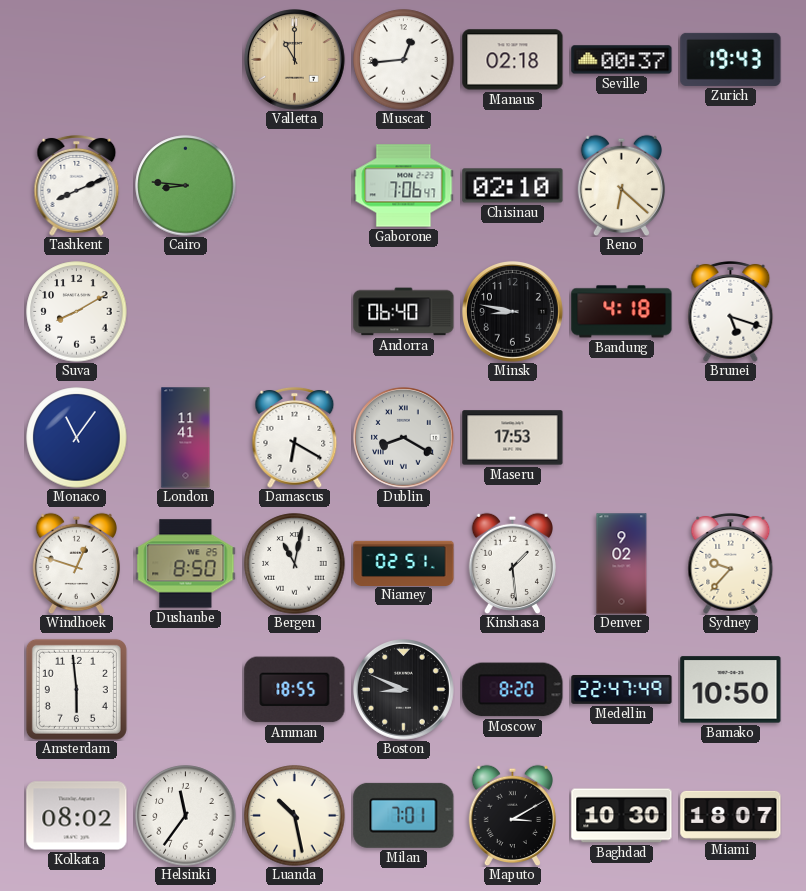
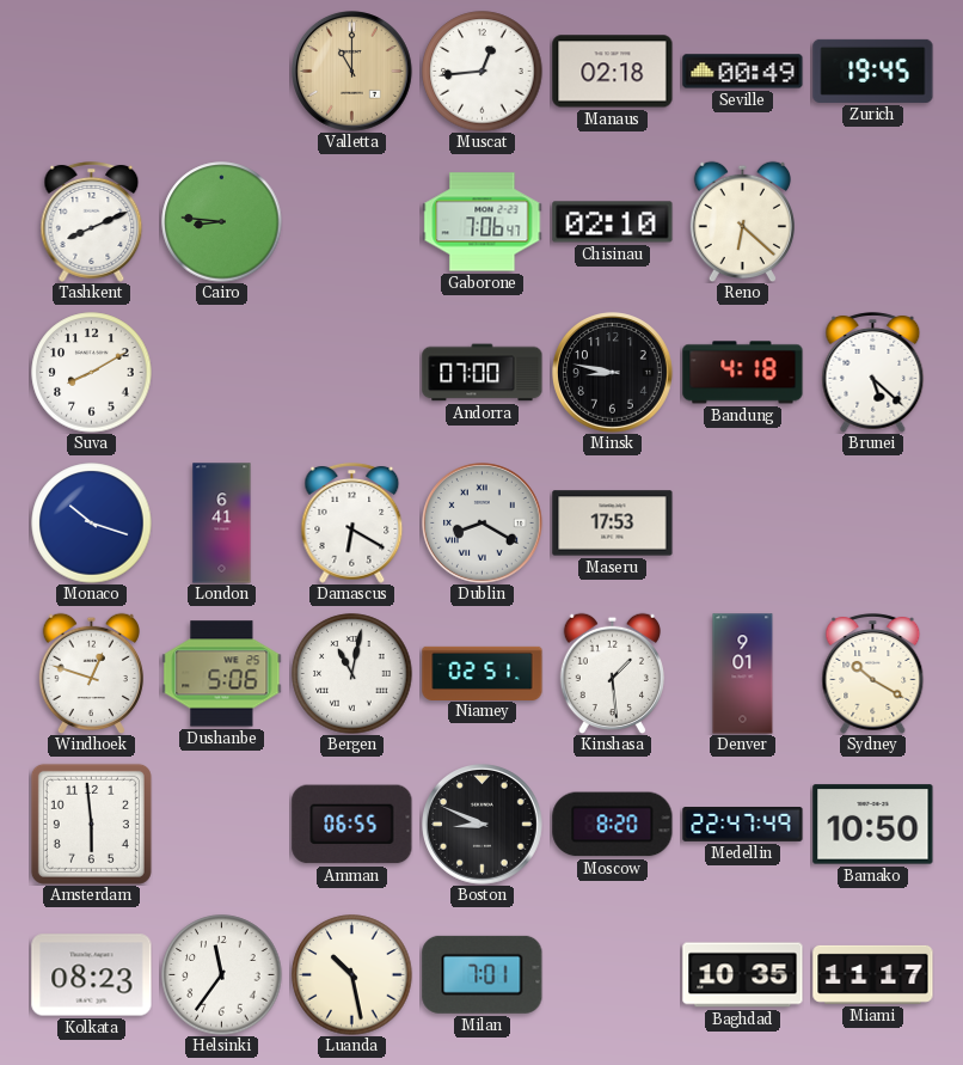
Seville: 00:37 -> 00:49 (743, 72)
Zurich: 19:43 -> 19:45 (873, 71)
Andorra: 06:40 -> 07:00 (483, 373)
Brunei: 5:18 -> 5:22 (873, 373)
Monaco: 11:06 -> 10:18 (92, 524)
London: 11:41 -> 6:41 (222, 524)
Dushanbe: 8:50 -> 5:06 (222, 674)
Denver: 9:02 -> 9:01 (743, 674)
Sydney: 9:37 -> 10:20 (873, 674)
Amman: 18:55 -> 06:55 (352, 825)
Kolkata: 08:02 -> 08:23 (92, 975)
Maputo: 3:10 -> none (512, 815)
Baghdad: 10:30 -> 10:35 (743, 975)
Miami: 18:07 -> 11:17 (873, 974)
